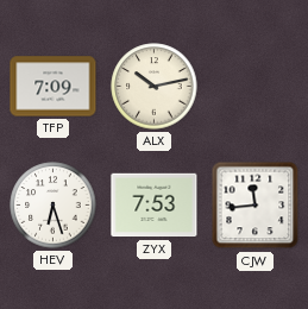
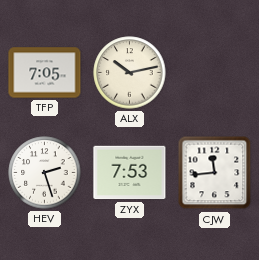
TFP: 7:09 -> 7:05 (45, 73)
HEV: 6:27 -> 2:27 (45, 173)
